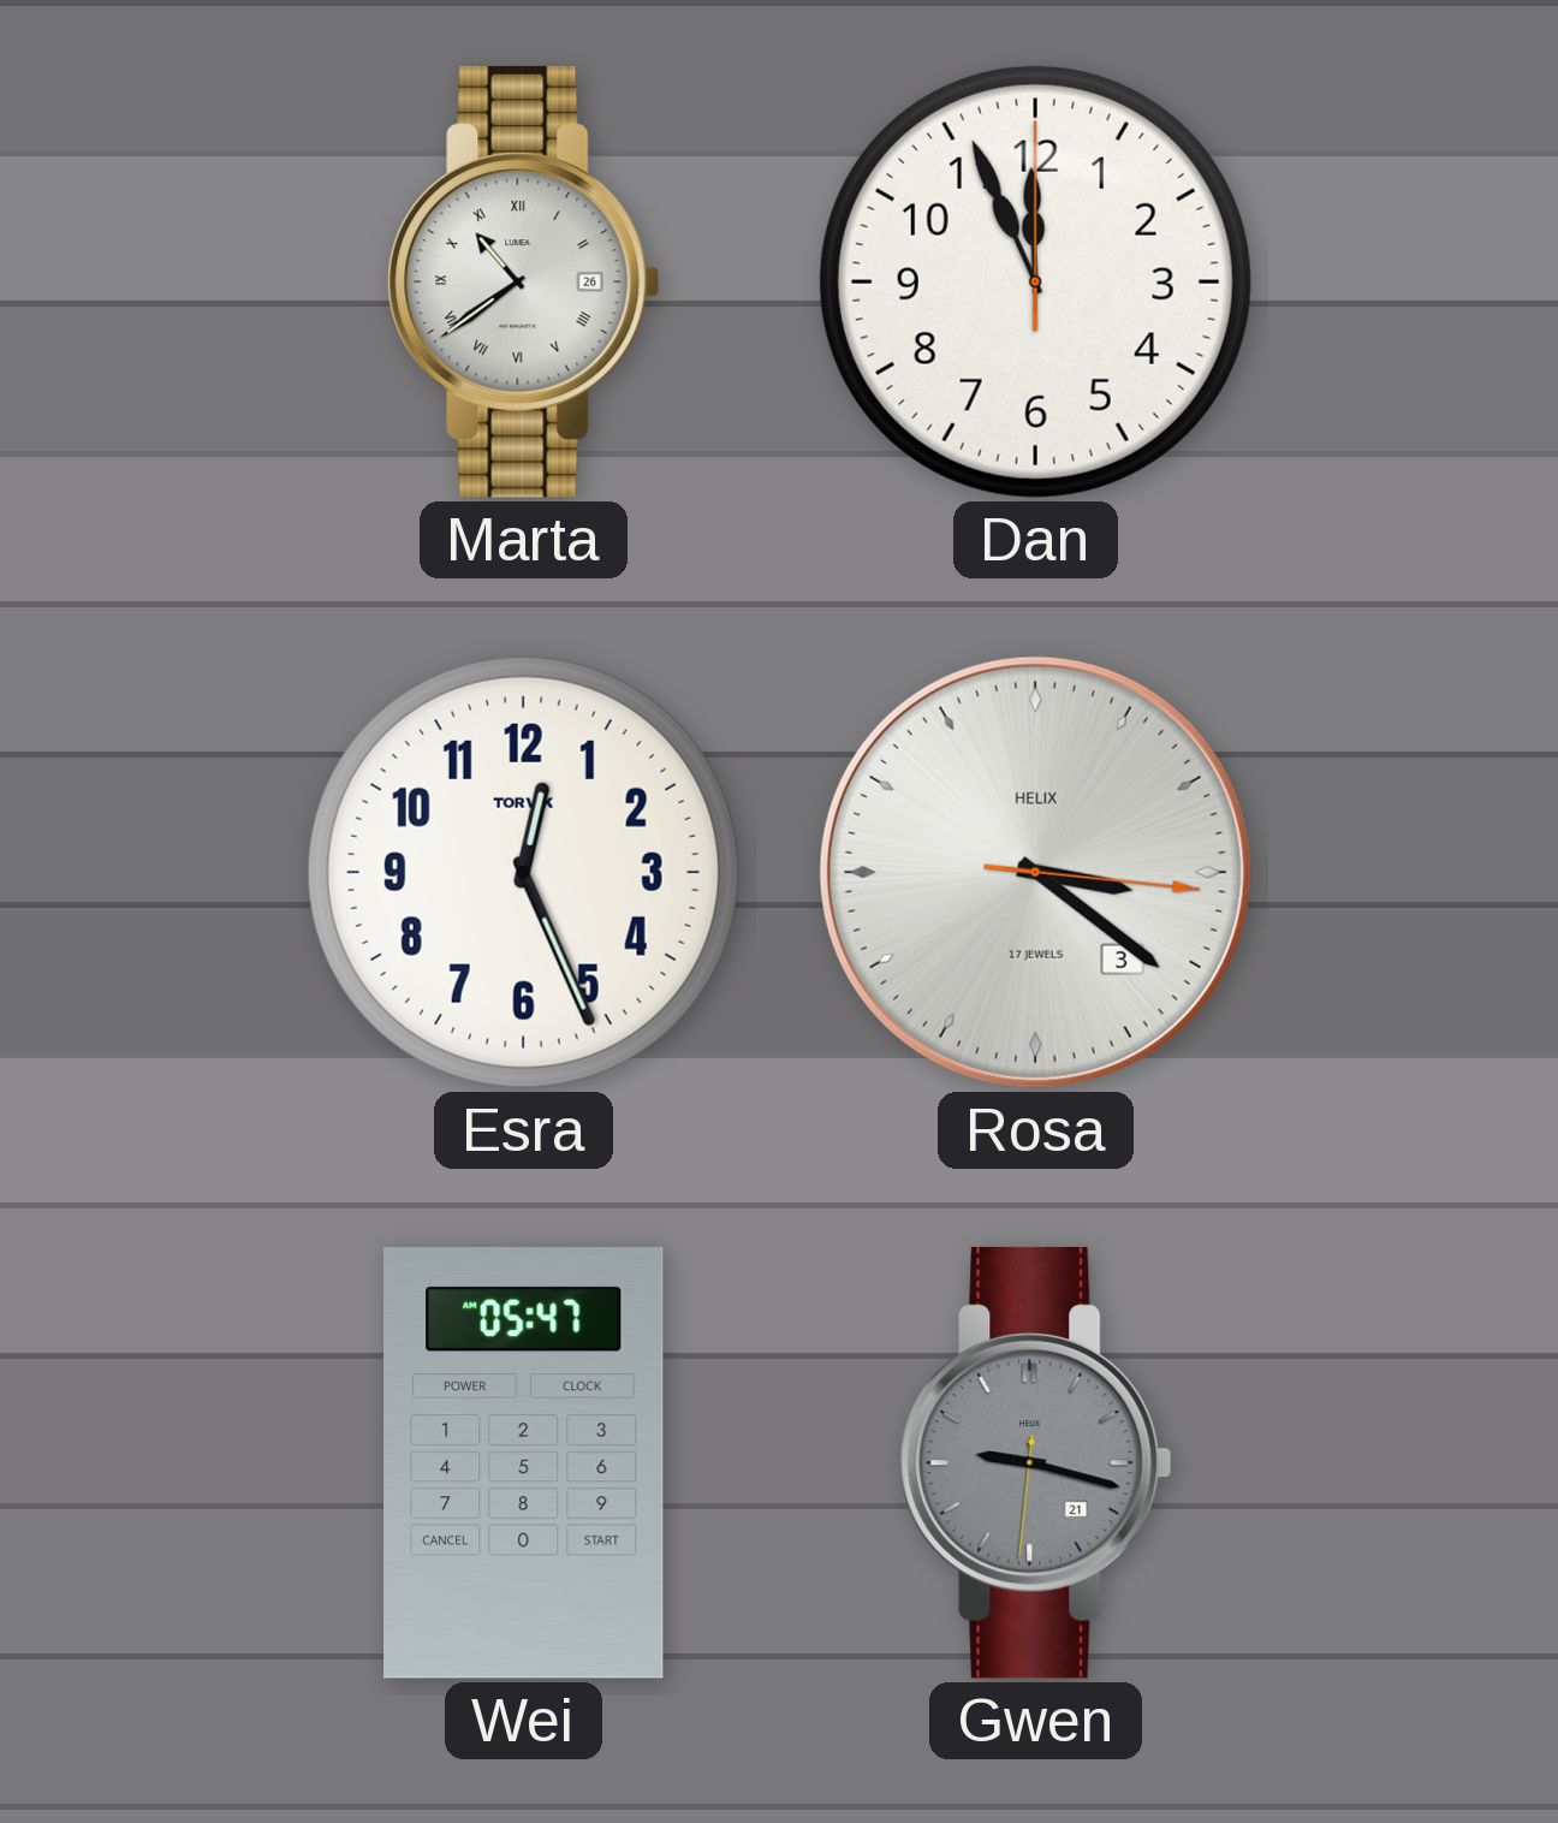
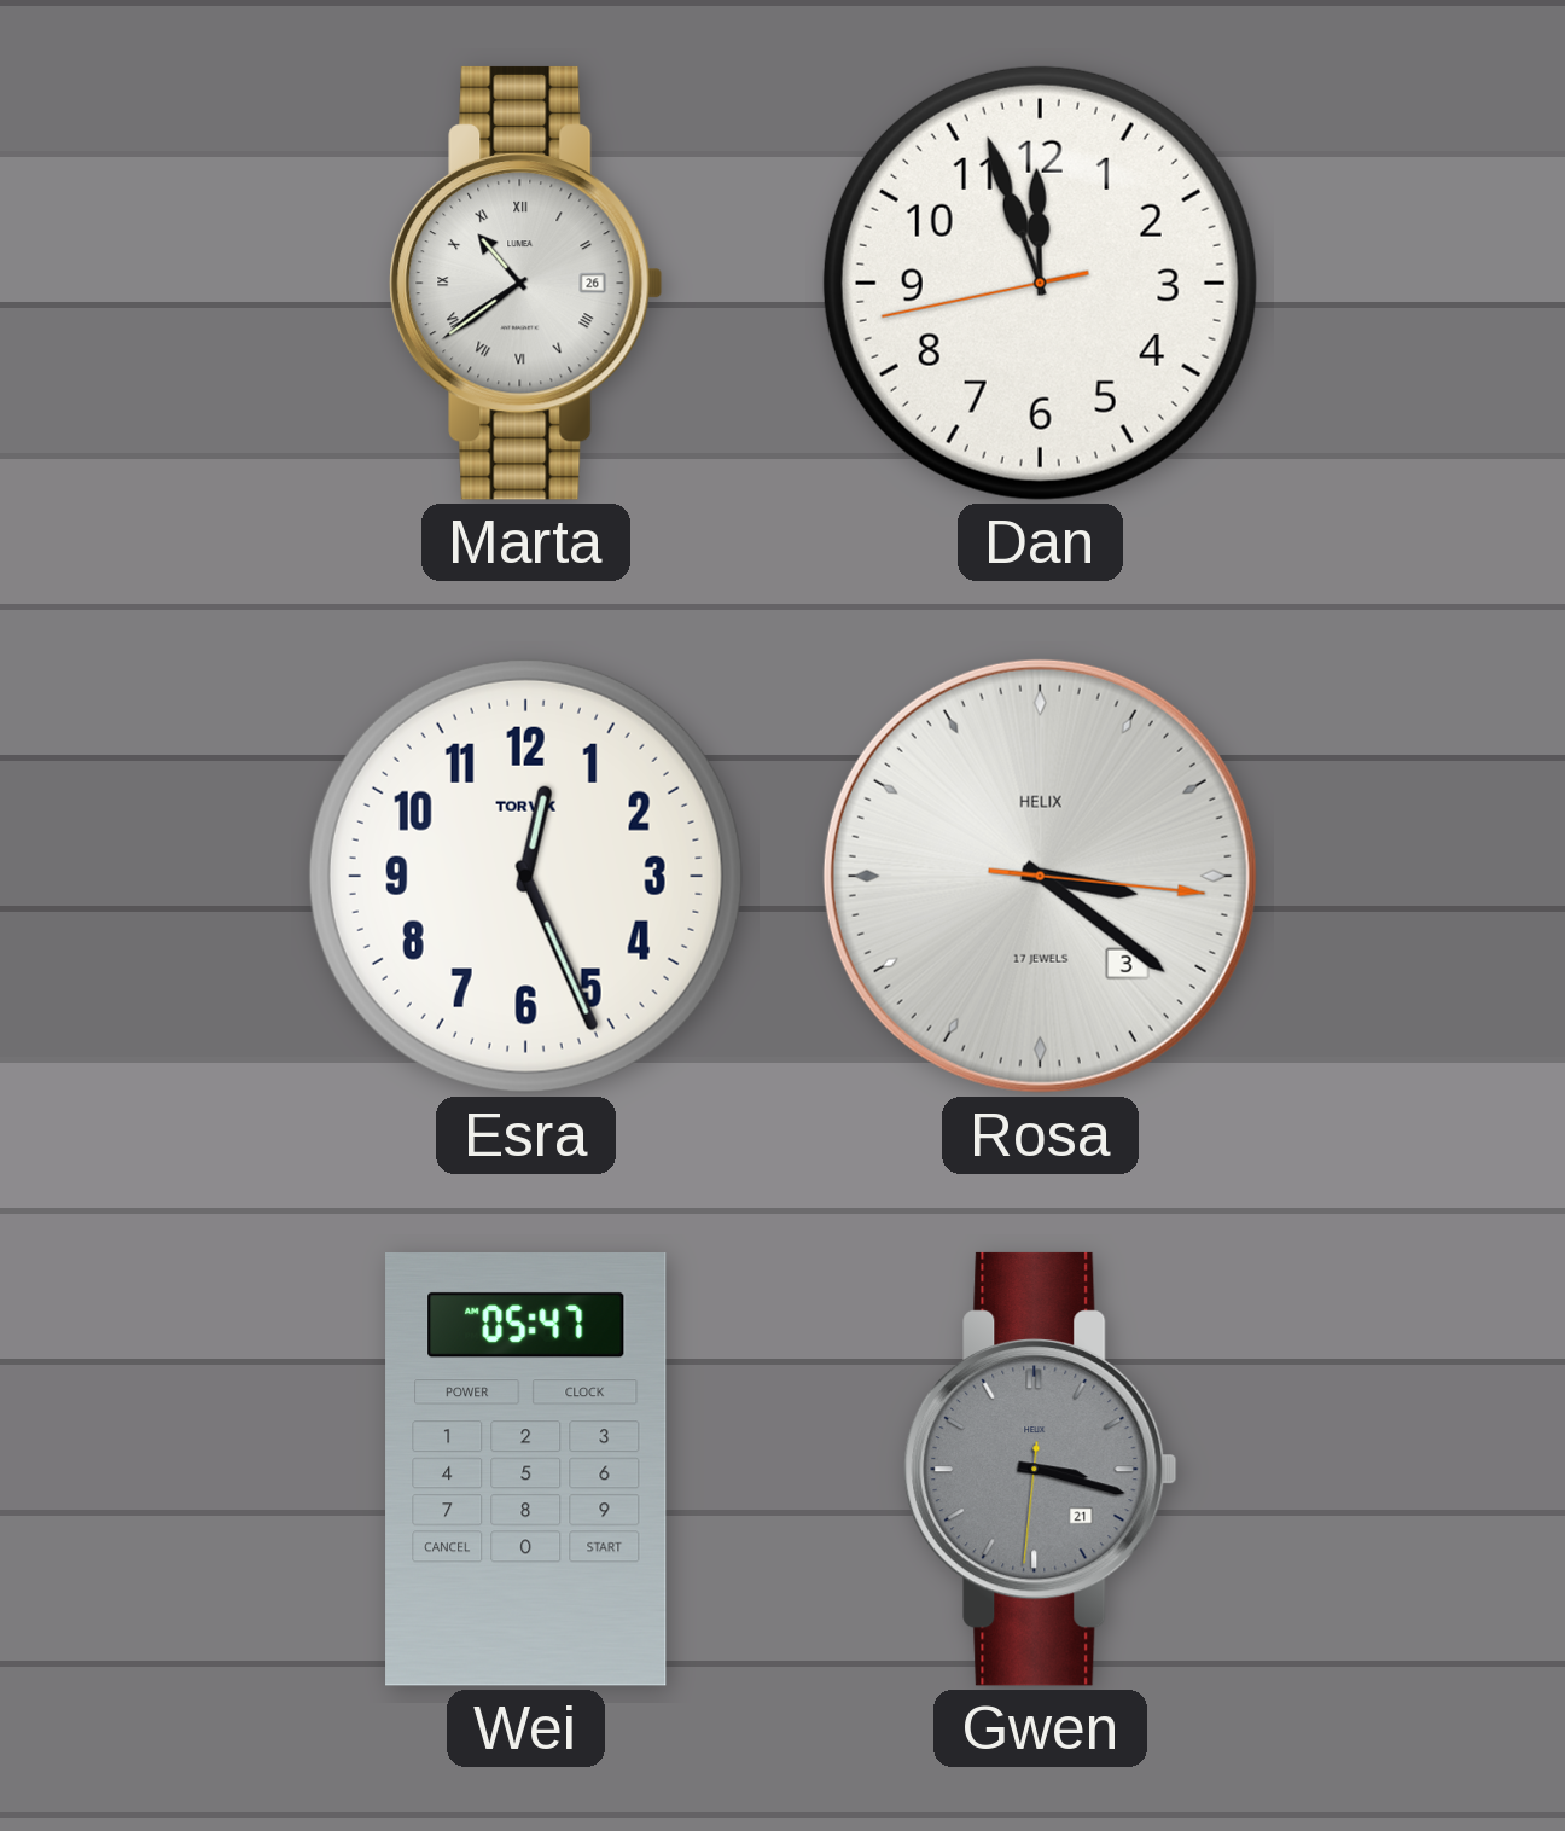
Dan: 11:56:00 -> 11:56:43 (1040, 283)
Gwen: 9:17 -> 3:17 (1041, 1469)
